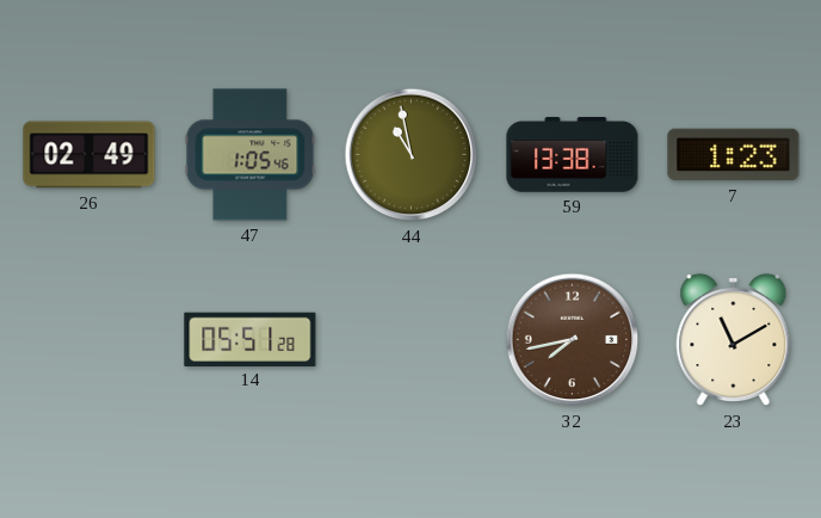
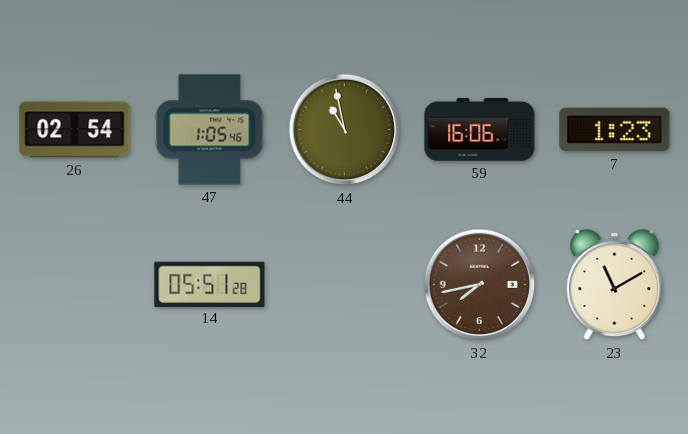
26: 02:49 -> 02:54 (75, 130)
59: 13:38 -> 16:06 (480, 130)
